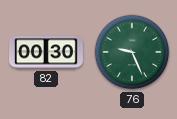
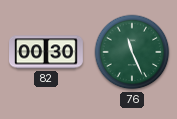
76: 9:26 -> 11:26 (132, 52)
